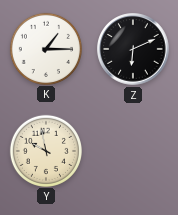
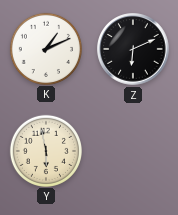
K: 1:15 -> 1:11 (45, 48)
Y: 9:58 -> 5:58 (45, 150)
